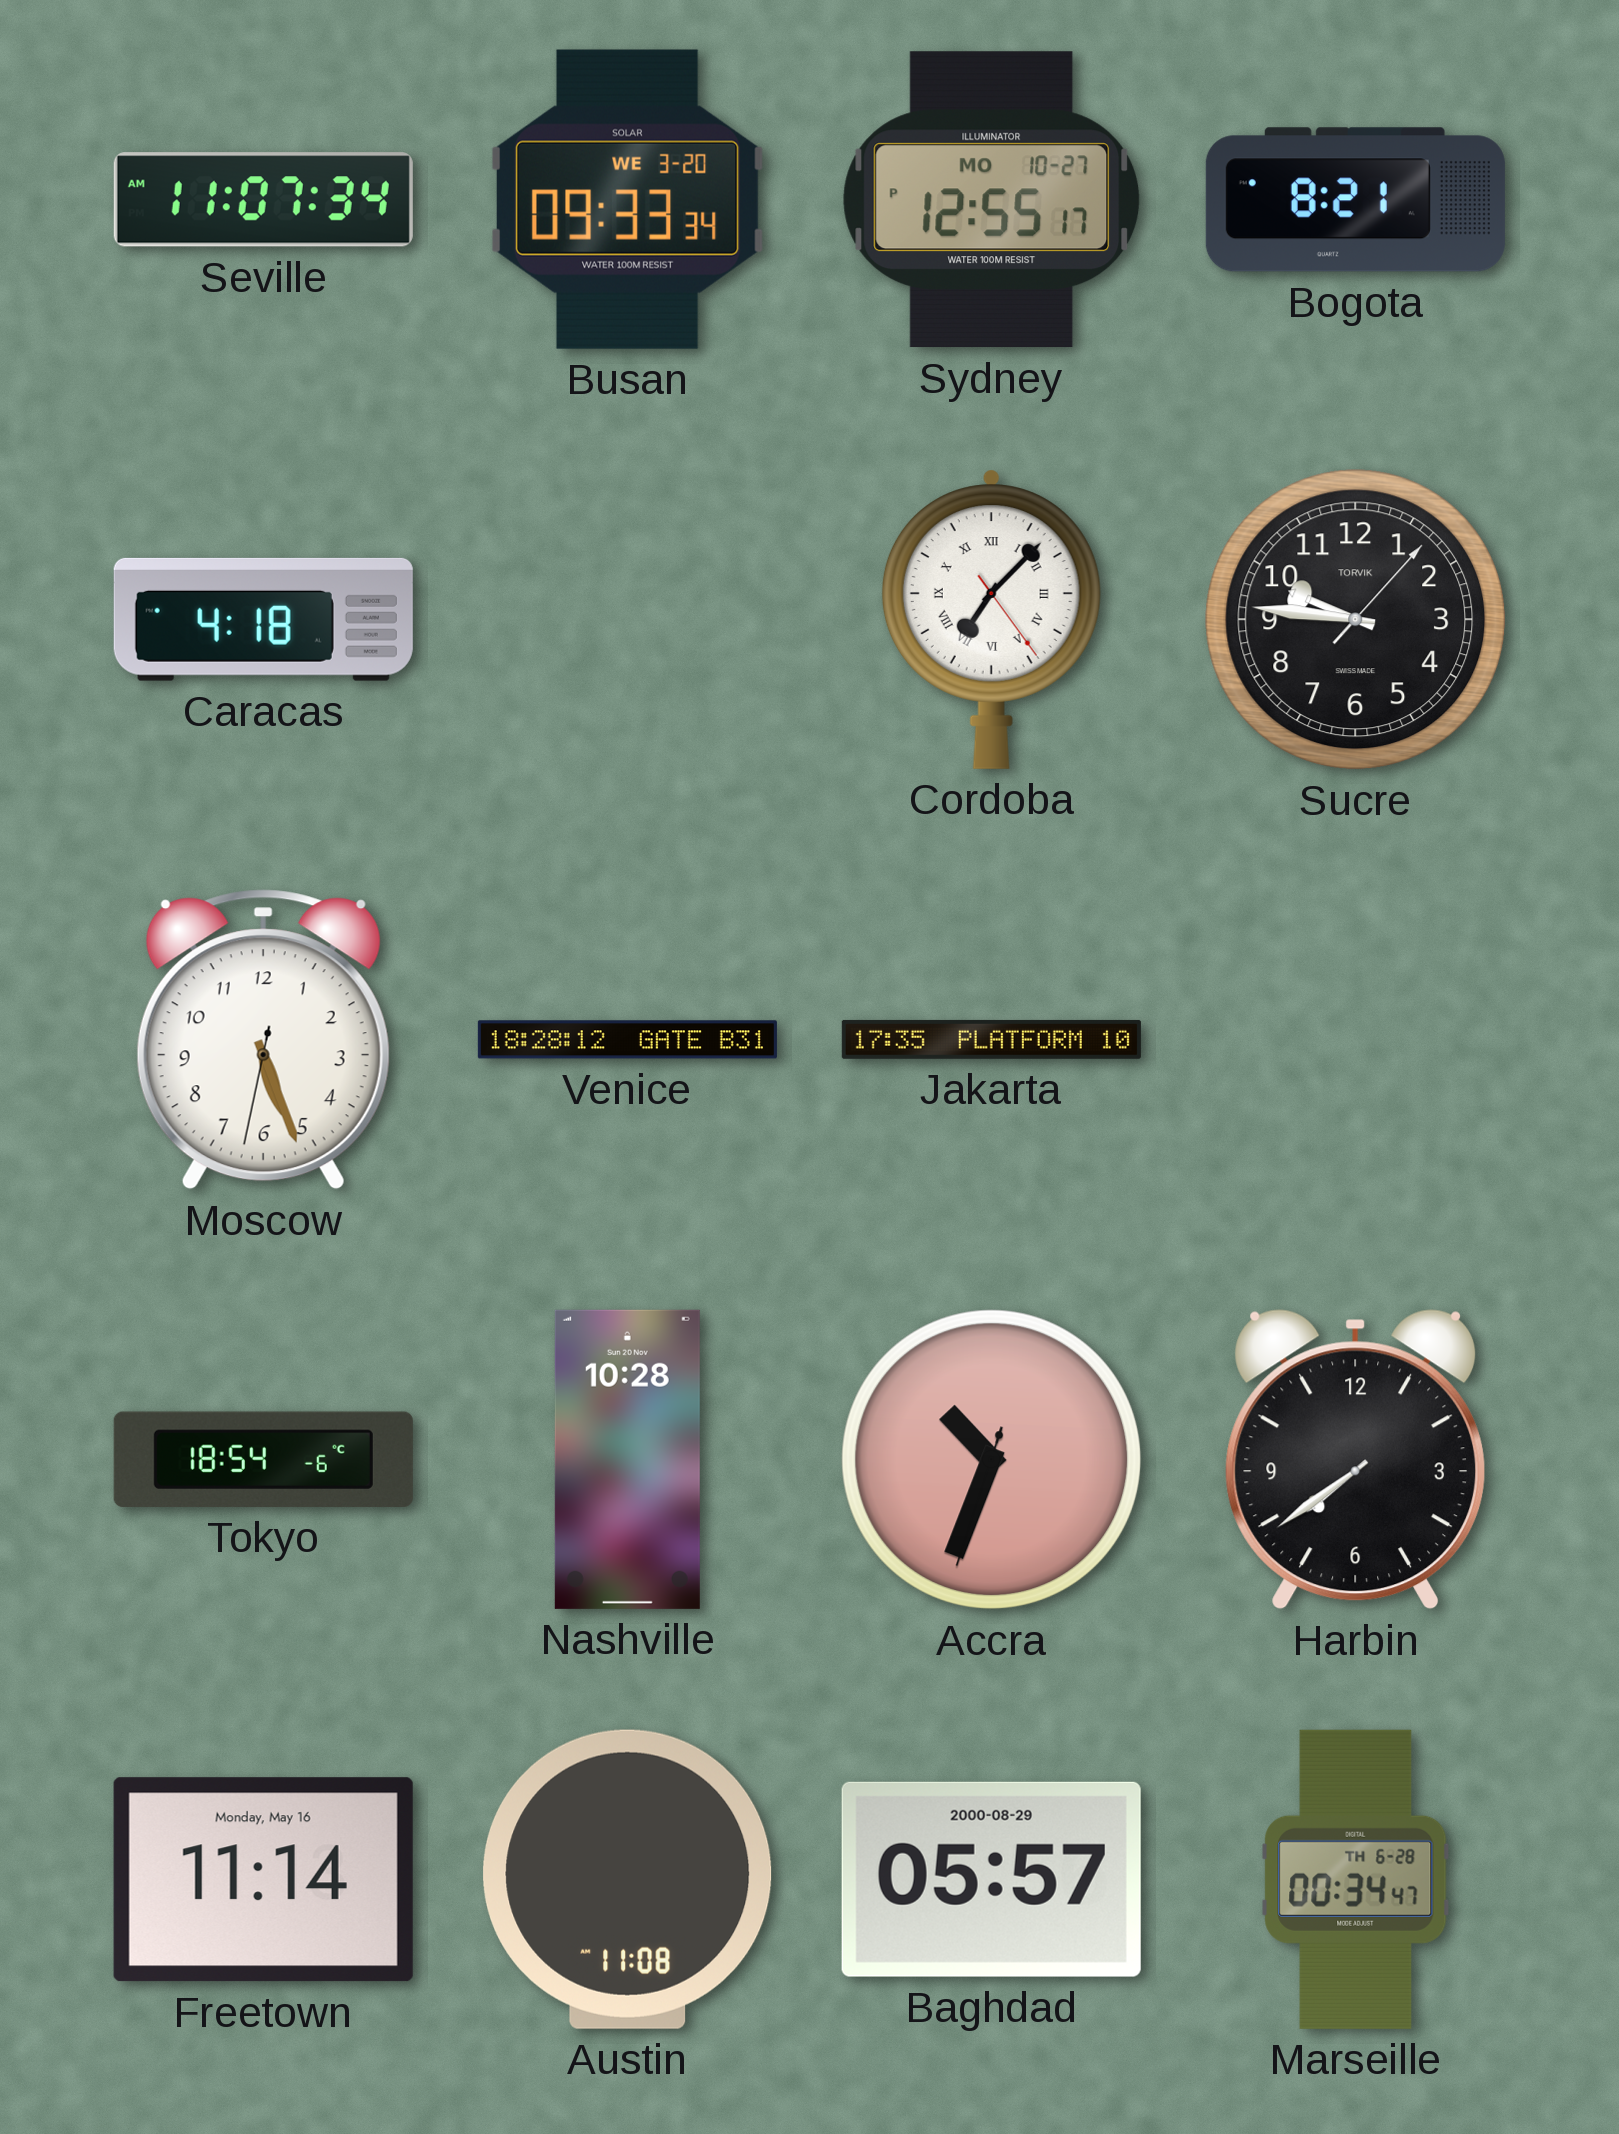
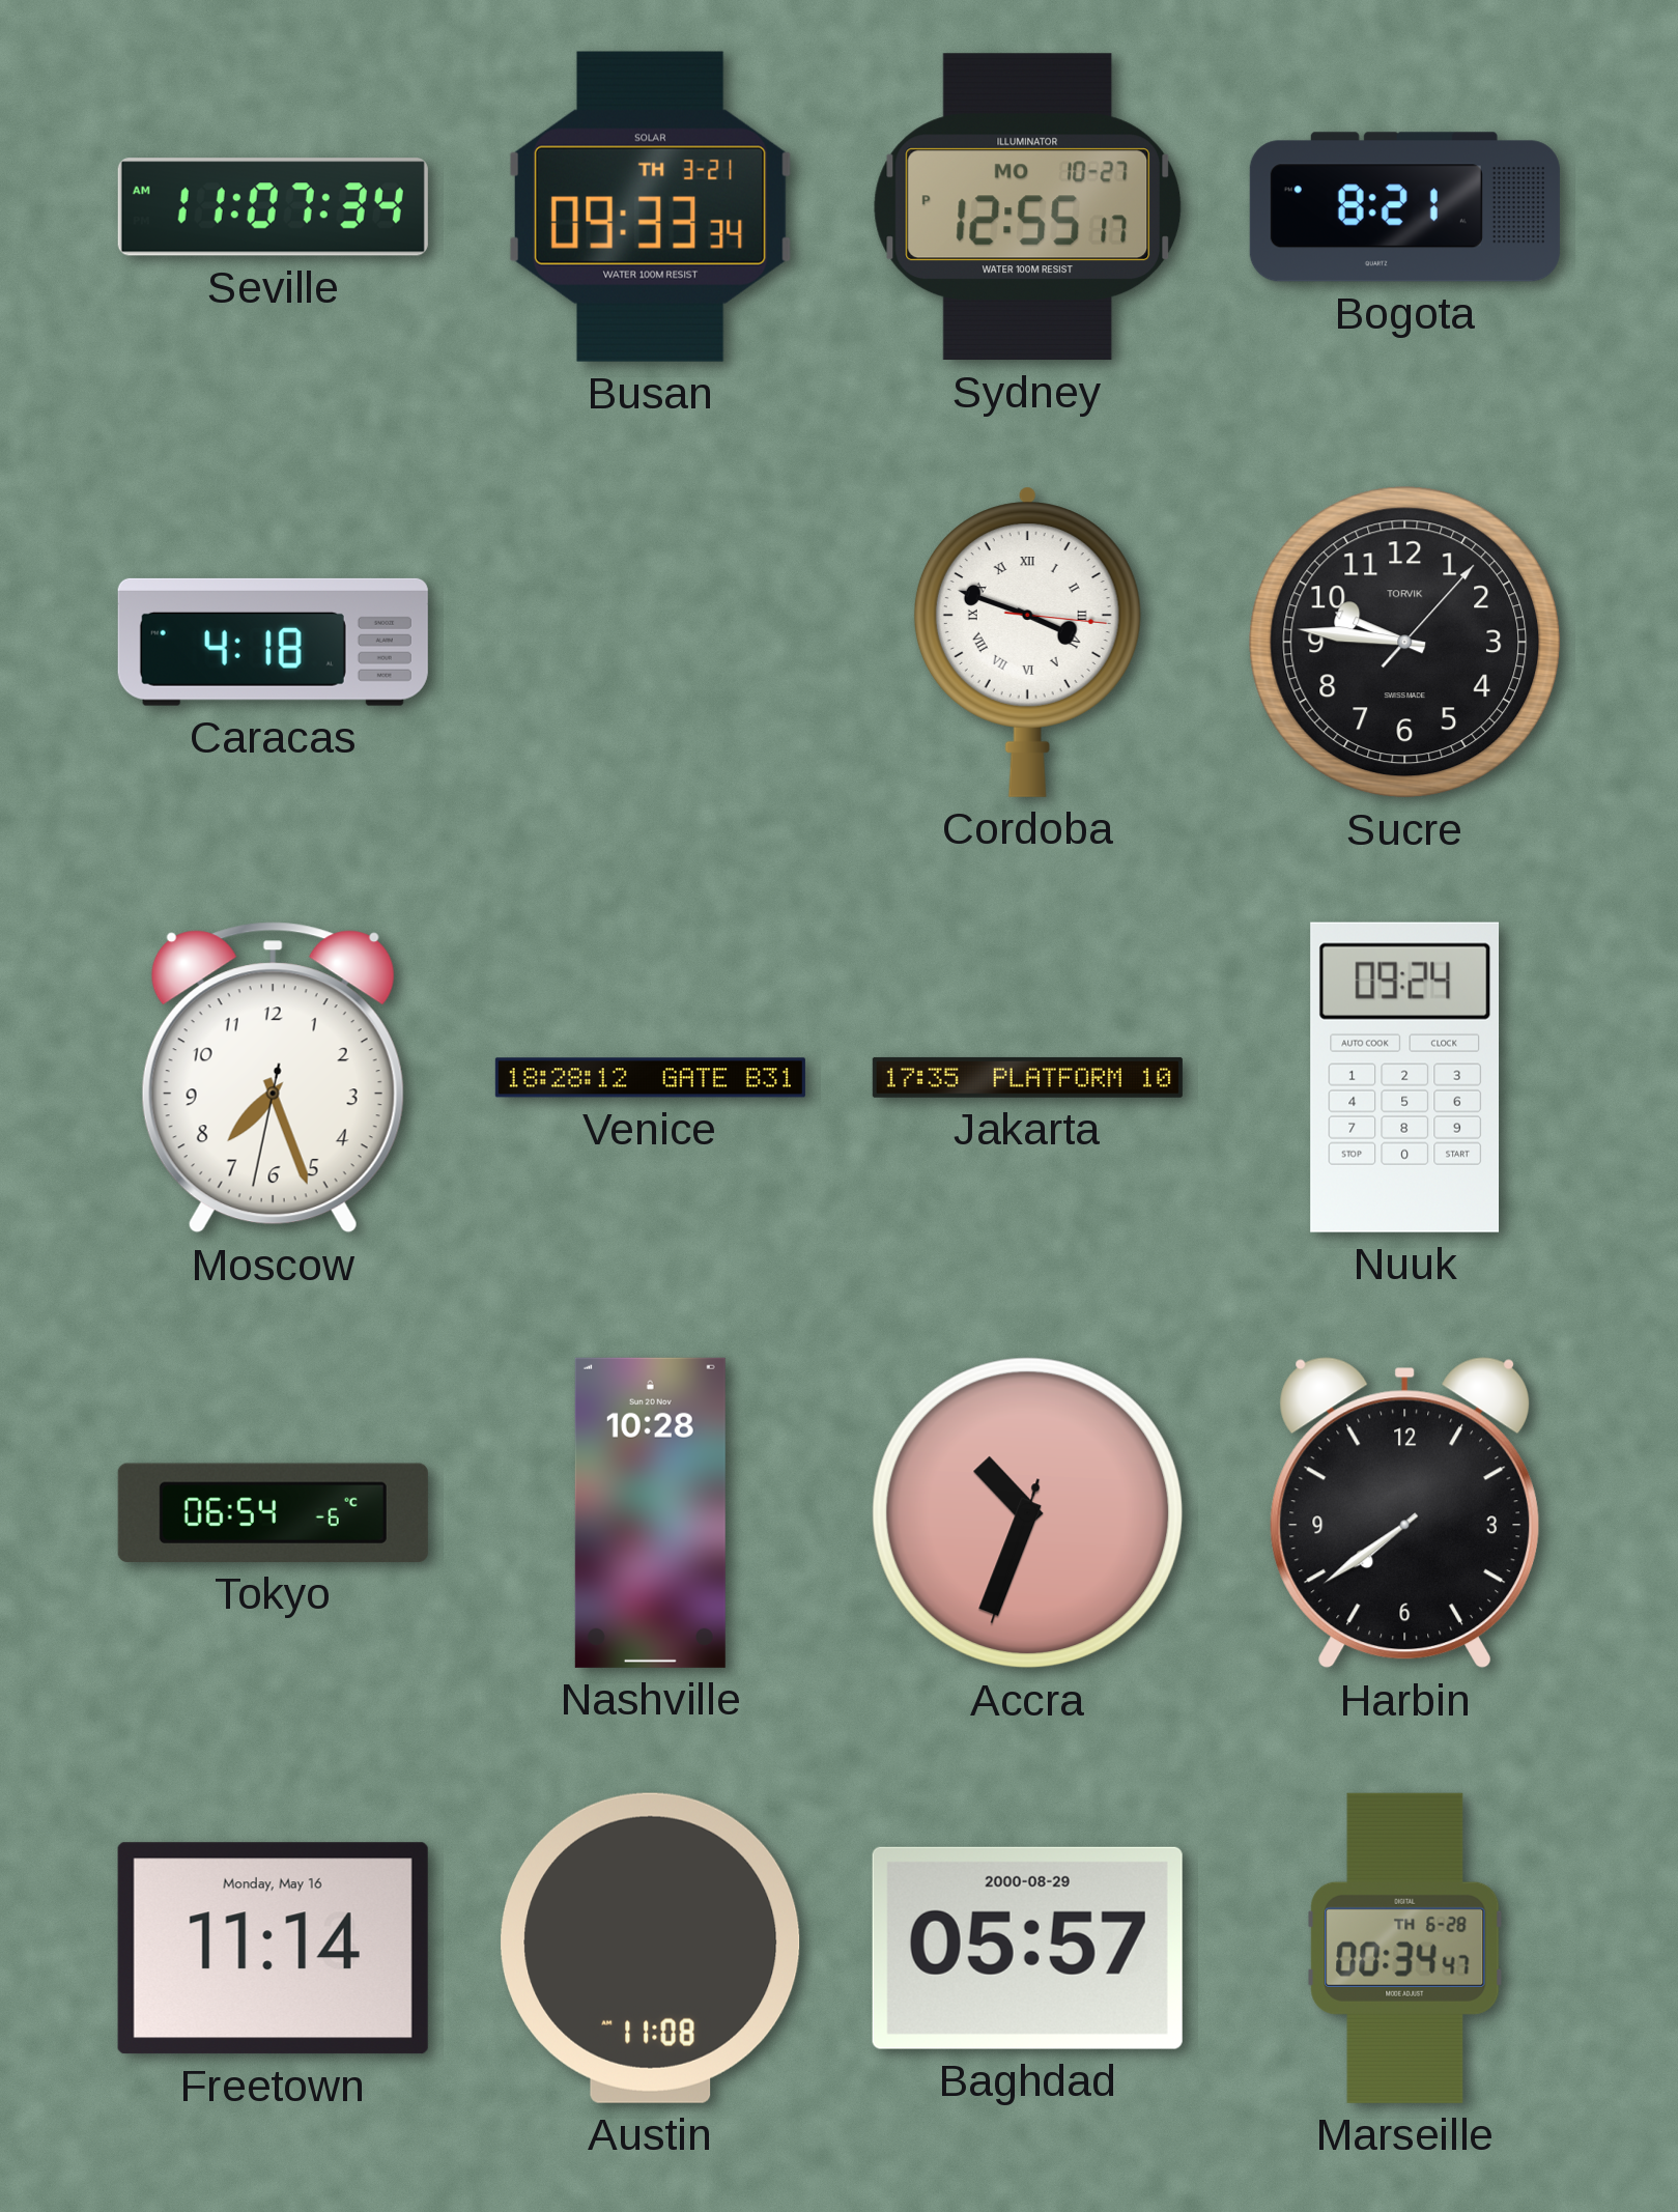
Busan date: WE 3-20 -> TH 3-21 (650, 206)
Cordoba: 7:07 -> 3:48 (1027, 642)
Moscow: 5:26 -> 7:26 (273, 1078)
Nuuk: none -> 09:24 (1404, 1077)
Tokyo: 18:54 -> 06:54 (273, 1512)
